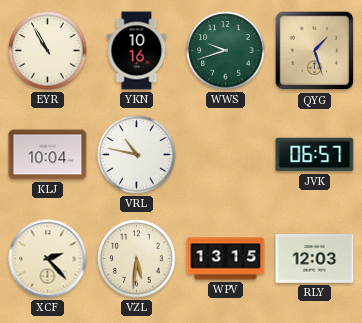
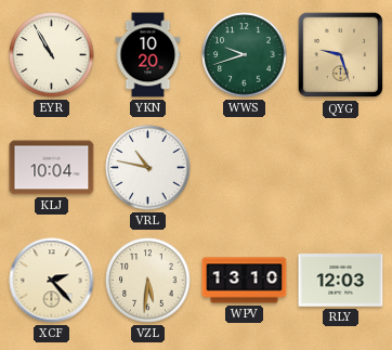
YKN: 10:16 -> 10:20 (148, 55)
QYG: 1:27 -> 9:27 (341, 55)
JVK: 06:57 -> none (315, 155)
WPV: 13:15 -> 13:10 (245, 281)
